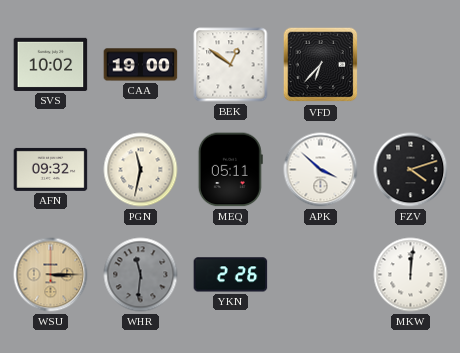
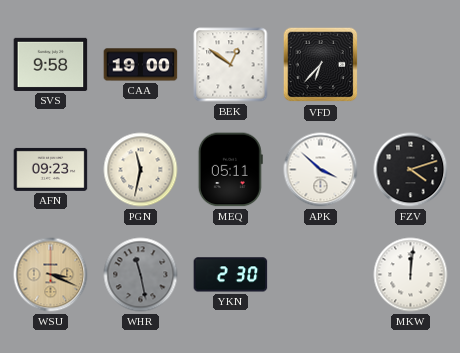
SVS: 10:02 -> 9:58 (51, 64)
AFN: 09:32 -> 09:23 (51, 169)
WSU: 3:15 -> 3:19 (51, 275)
WHR: 11:31 -> 11:28 (141, 275)
YKN: 2:26 -> 2:30 (231, 275)
